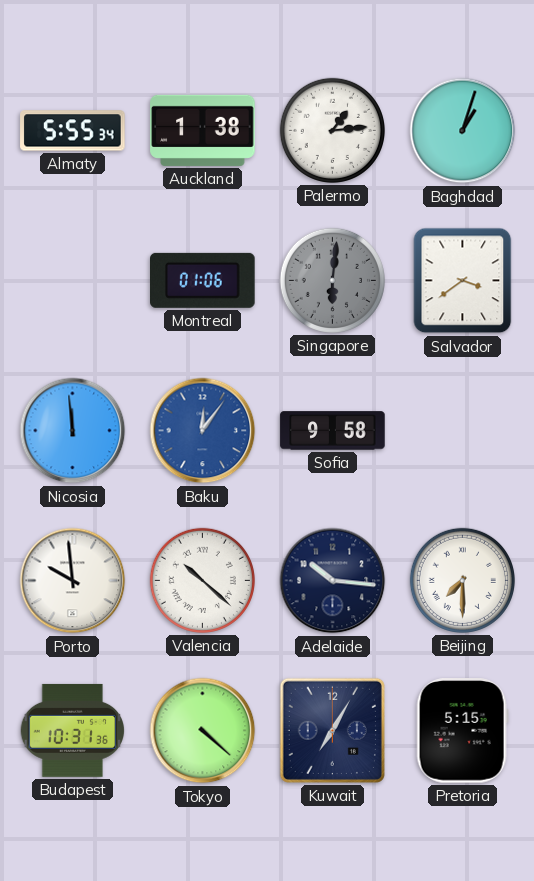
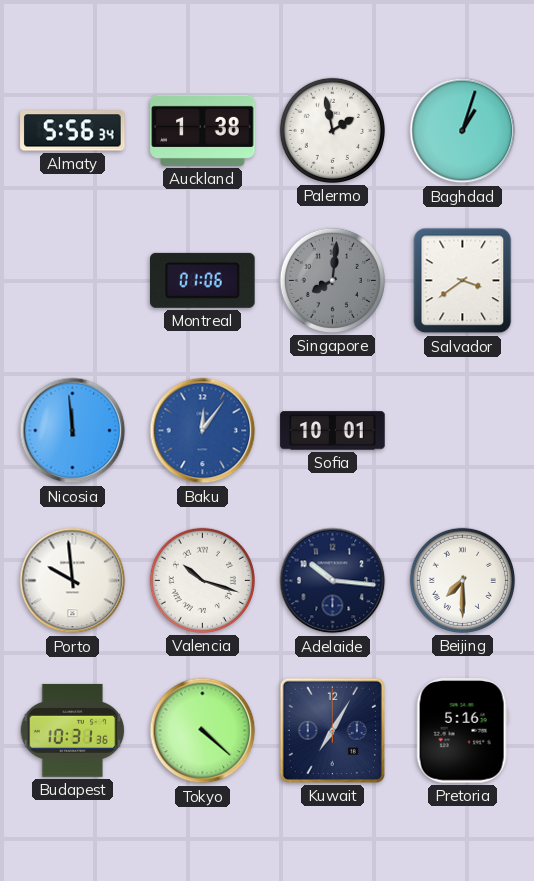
Almaty: 5:55 -> 5:56 (73, 131)
Palermo: 1:14 -> 1:58 (332, 130)
Singapore: 6:01 -> 8:01 (332, 280)
Sofia: 9:58 -> 10:01 (333, 431)
Valencia: 10:22 -> 10:18 (202, 580)
Pretoria: 5:15 -> 5:16 (462, 731)
